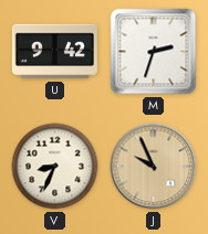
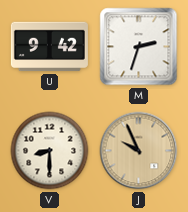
V: 8:34 -> 8:30 (50, 151)
